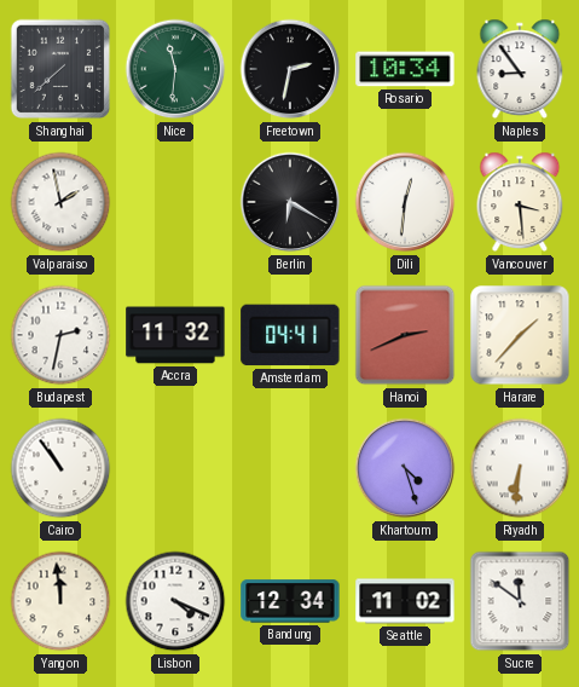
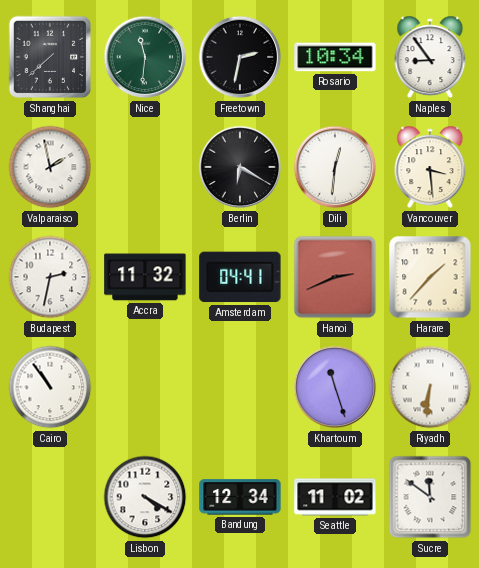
Khartoum: 4:27 -> 11:27 (335, 387)
Yangon: 11:59 -> none (60, 601)
Lisbon: 4:19 -> 4:20 (145, 497)
